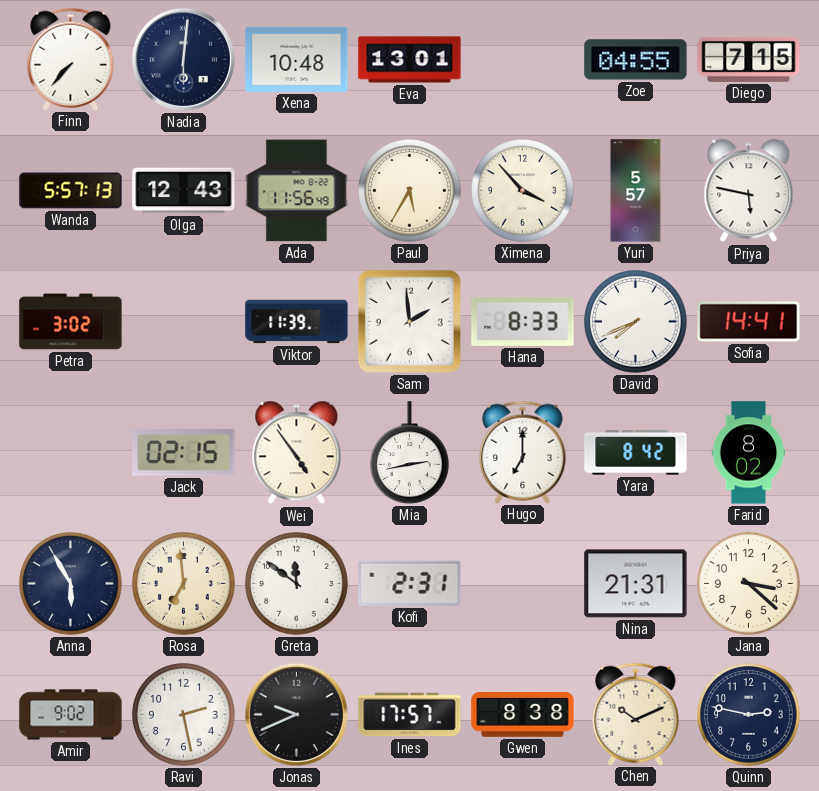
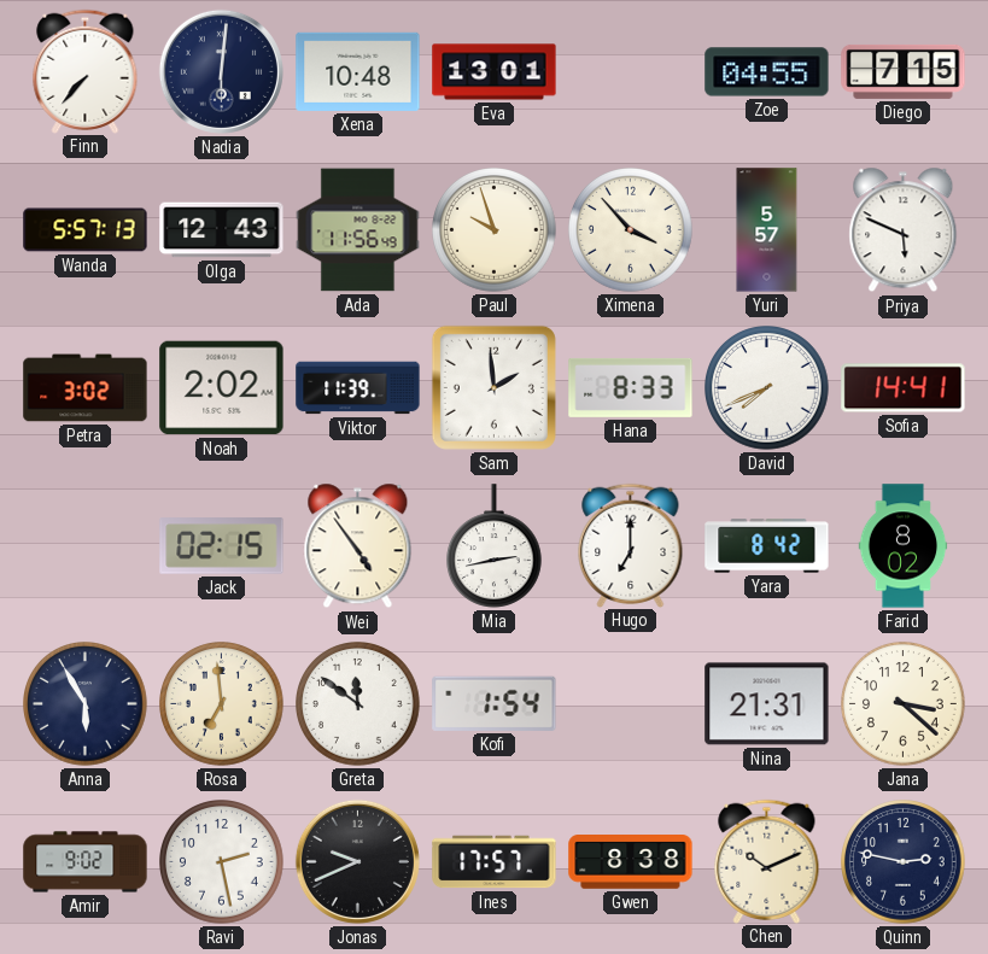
Paul: 5:35 -> 9:57 (495, 230)
Priya: 5:47 -> 5:49 (904, 230)
Noah: none -> 2:02 (222, 388)
Kofi: 2:31 -> 1:54 (495, 703)
